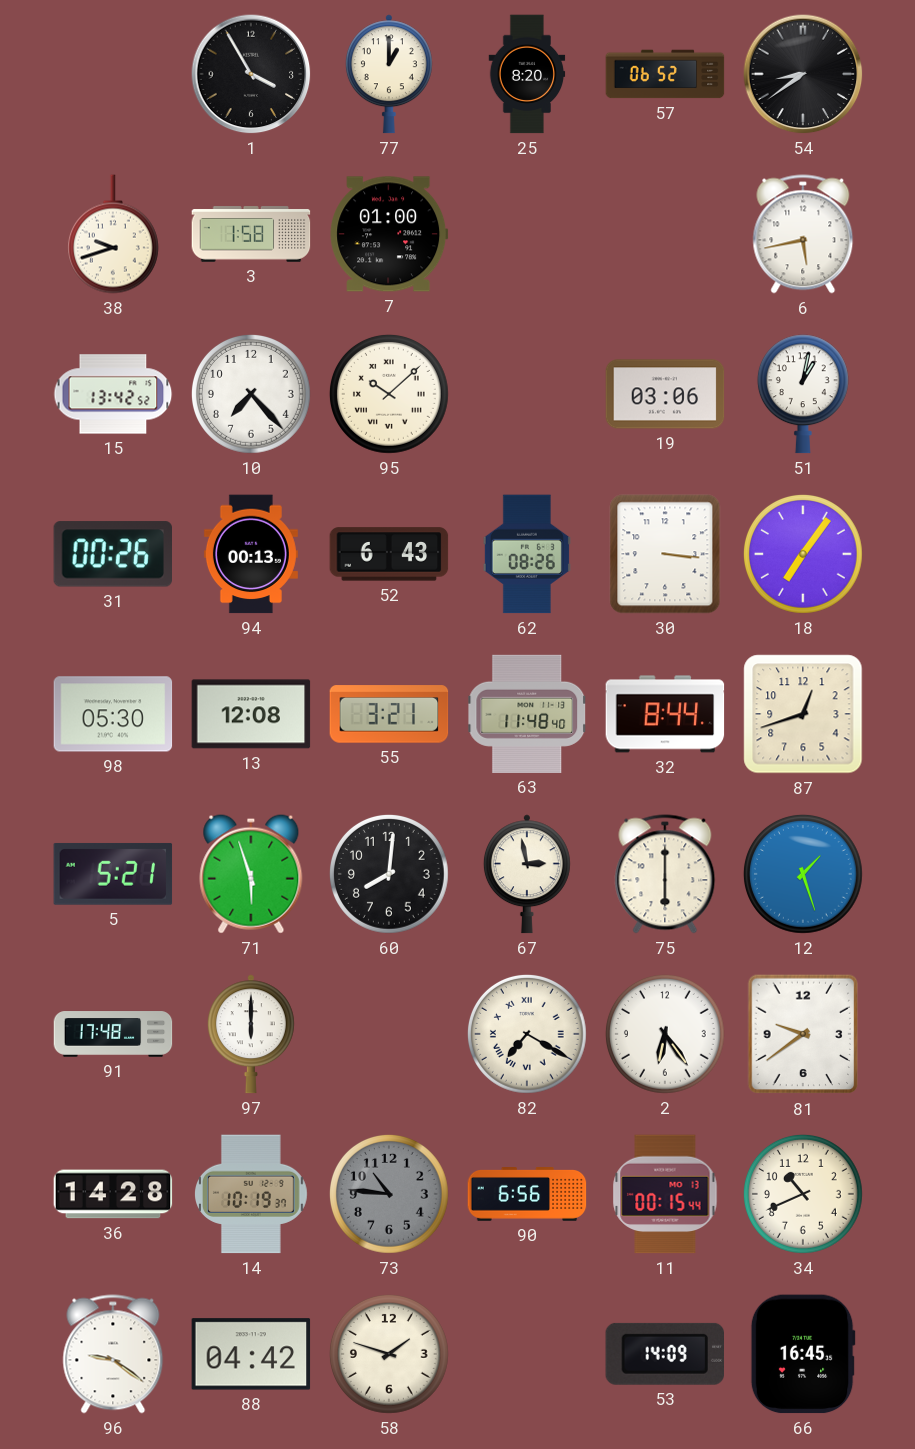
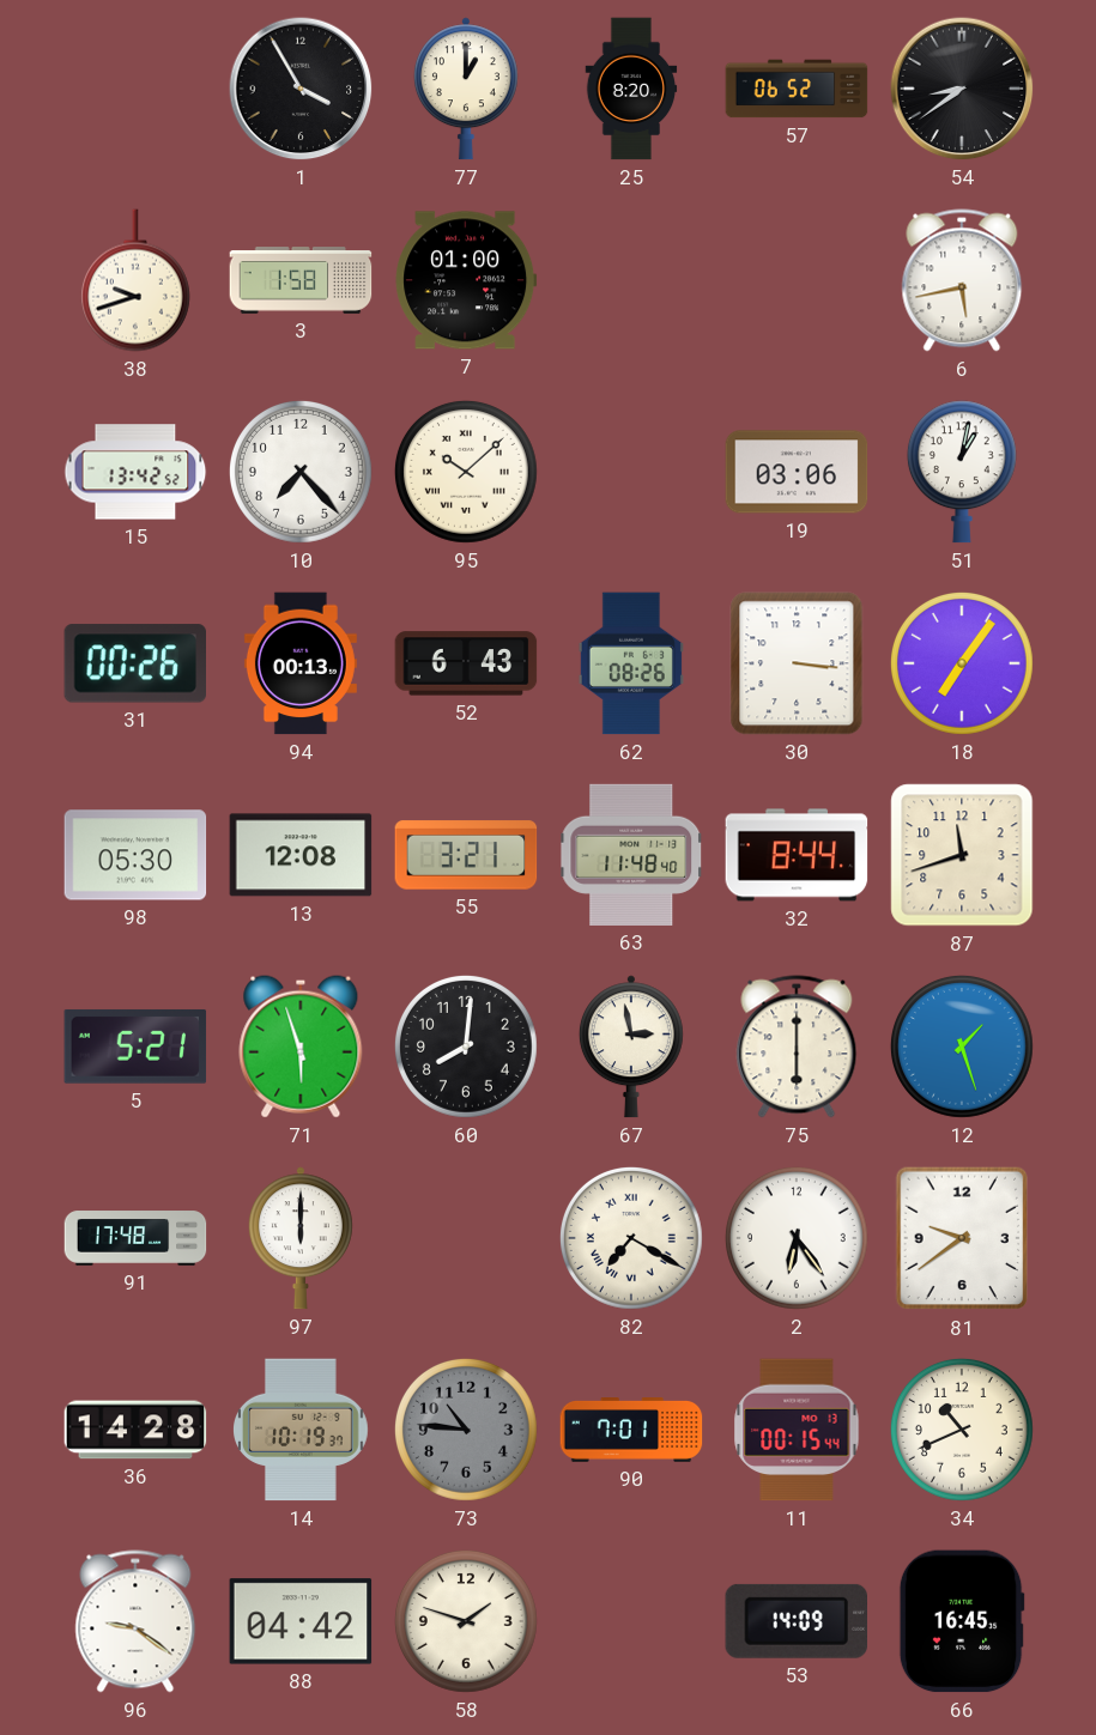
87: 12:42 -> 11:42 (962, 855)
90: 6:56 -> 7:01 (631, 1431)
